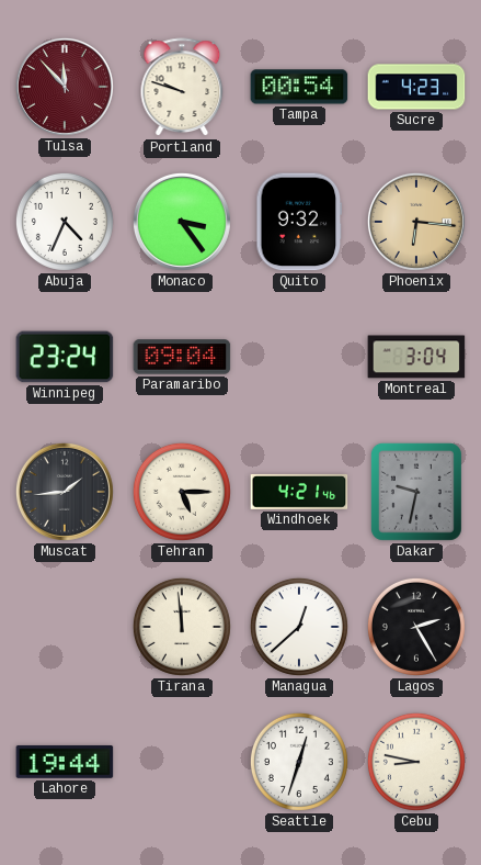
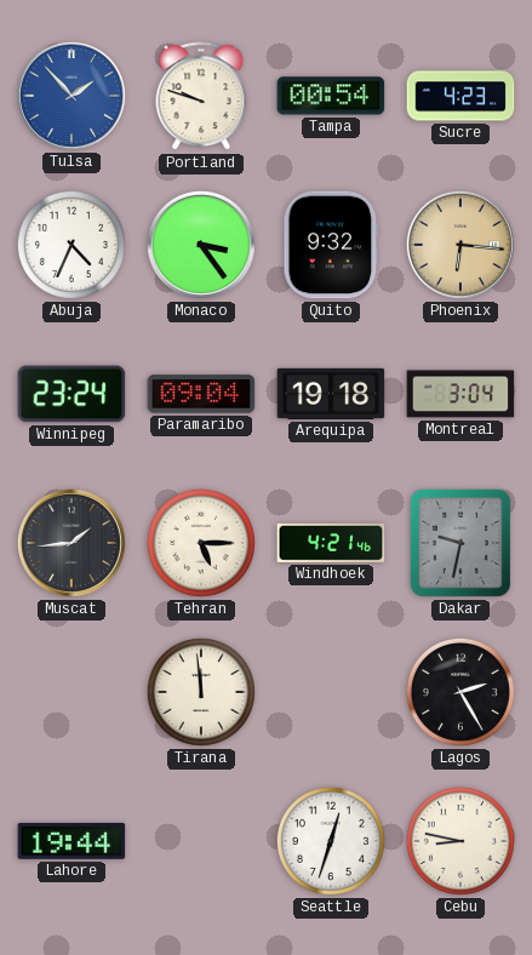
Tulsa: 11:53 -> 1:53 (71, 96)
Tulsa dial: burgundy -> blue (71, 96)
Arequipa: none -> 19:18 (331, 394)
Managua: 12:38 -> none (299, 627)
